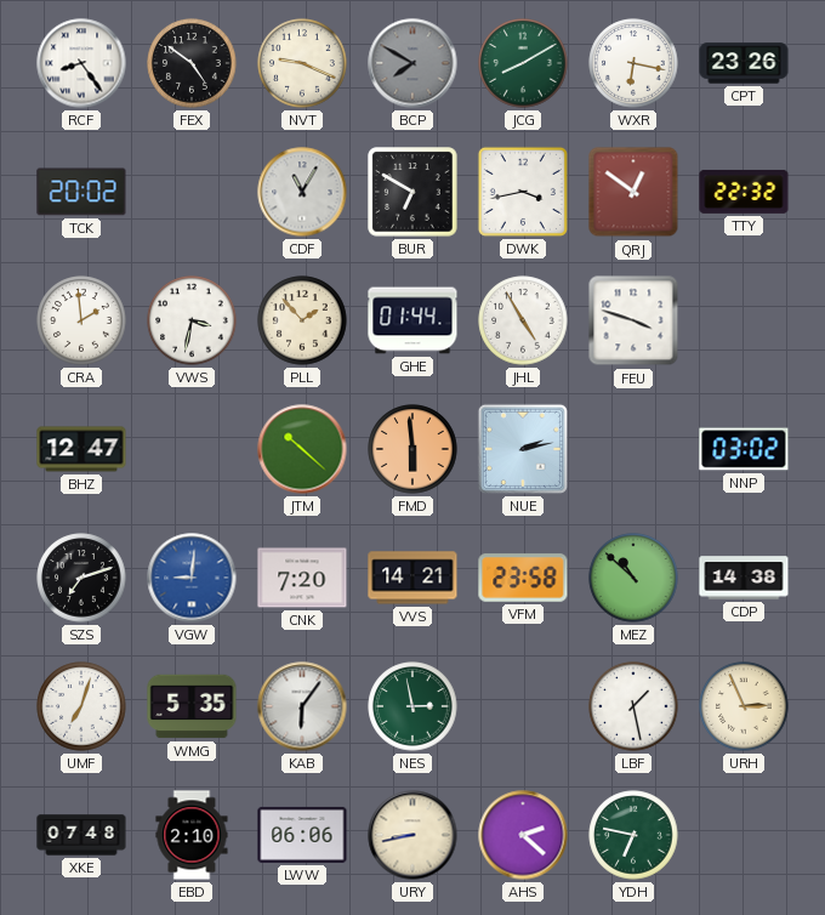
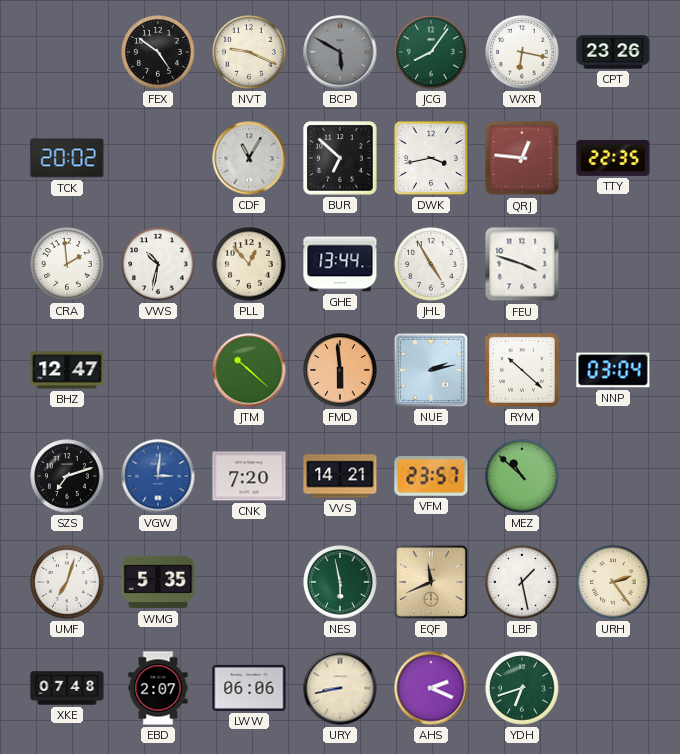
RCF: 8:24 -> none (81, 63)
BCP: 7:50 -> 5:50 (340, 52)
JCG: 8:10 -> 8:06 (431, 52)
BUR: 6:50 -> 6:52 (340, 158)
QRJ: 12:51 -> 12:46 (522, 158)
TTY: 22:32 -> 22:35 (613, 158)
VWS: 3:32 -> 10:32 (158, 264)
PLL: 1:53 -> 12:53 (249, 264)
GHE: 01:44 -> 13:44 (340, 264)
RYM: none -> 10:22 (522, 370)
NNP: 03:02 -> 03:04 (613, 370)
VGW: 9:01 -> 3:01 (158, 476)
VFM: 23:58 -> 23:57 (431, 476)
CDP: 14:38 -> none (744, 578)
KAB: 6:06 -> none (302, 706)
NES: 2:58 -> 5:58 (340, 582)
EQF: none -> 11:41 (431, 582)
URH: 2:56 -> 2:24 (613, 582)
EBD: 2:10 -> 2:07 (158, 688)
AHS: 2:22 -> 2:19 (431, 688)
YDH: 6:47 -> 6:42 (522, 688)
